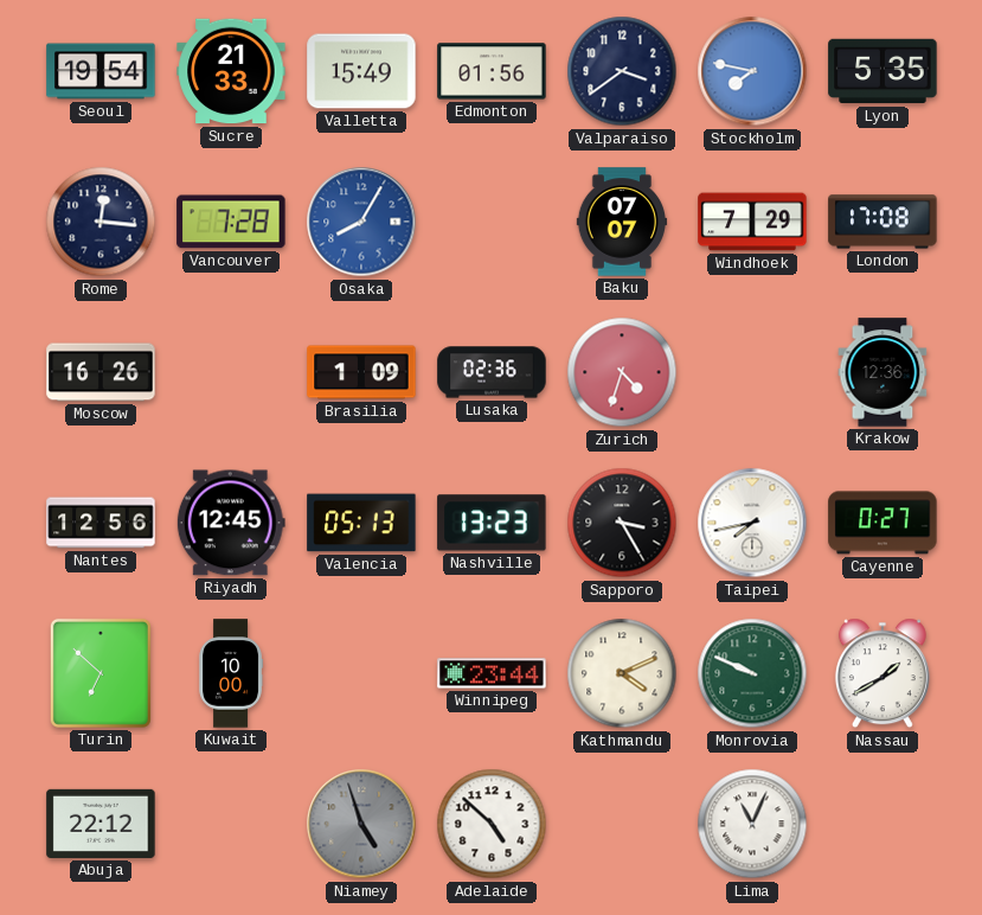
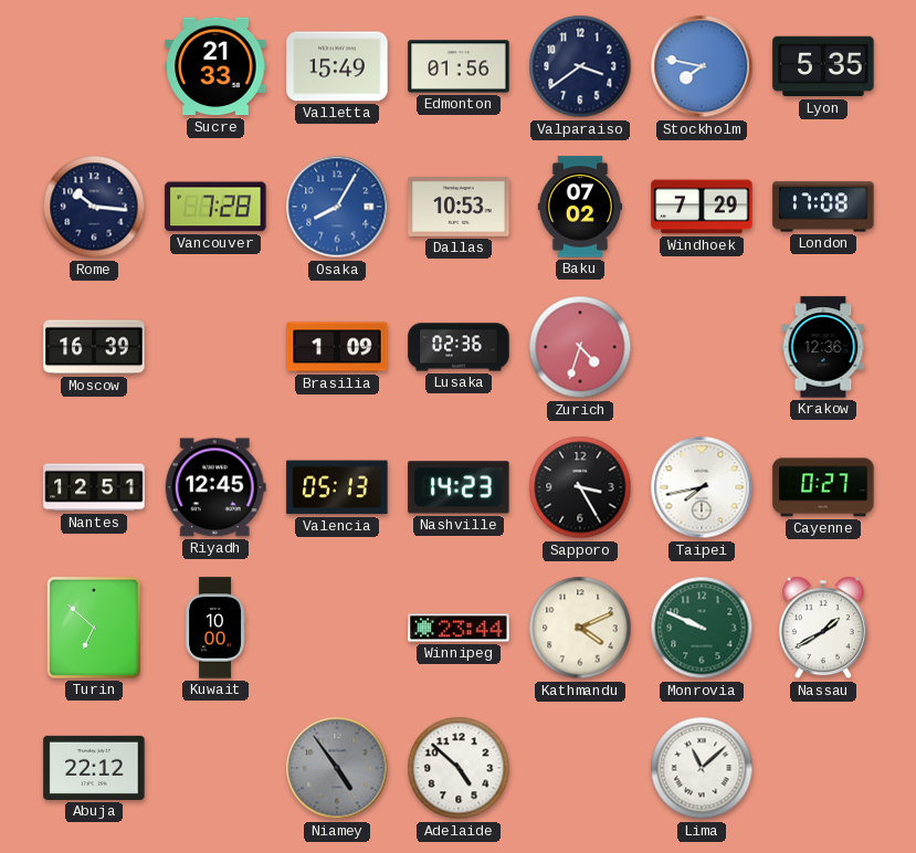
Seoul: 19:54 -> none (101, 71)
Rome: 12:16 -> 10:16 (94, 207)
Dallas: none -> 10:53 (459, 207)
Baku: 07:07 -> 07:02 (580, 207)
Moscow: 16:26 -> 16:39 (94, 347)
Nantes: 12:56 -> 12:51 (94, 487)
Nashville: 13:23 -> 14:23 (459, 487)
Niamey: 4:57 -> 4:54 (337, 768)
Lima: 11:04 -> 11:08 (702, 768)
